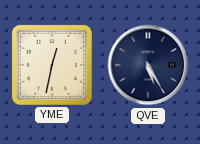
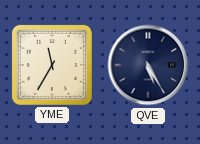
YME: 12:32 -> 11:35 (52, 65)
